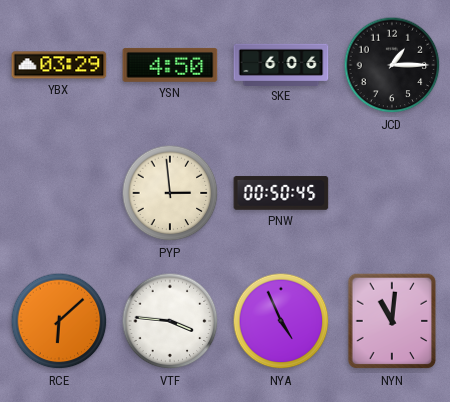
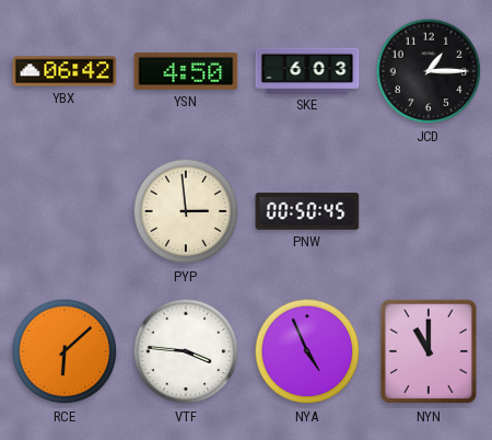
YBX: 03:29 -> 06:42 (65, 71)
SKE: 6:06 -> 6:03 (307, 70)
NYN: 11:01 -> 11:00 (429, 351)
